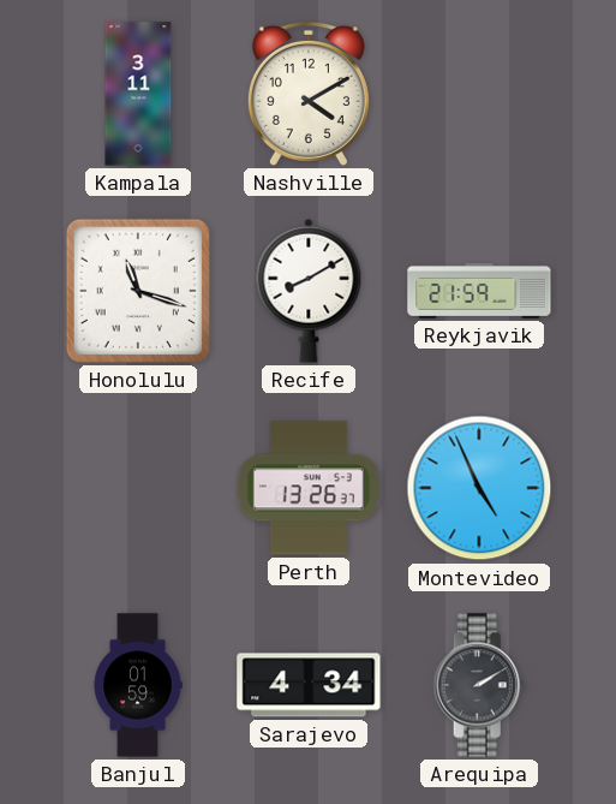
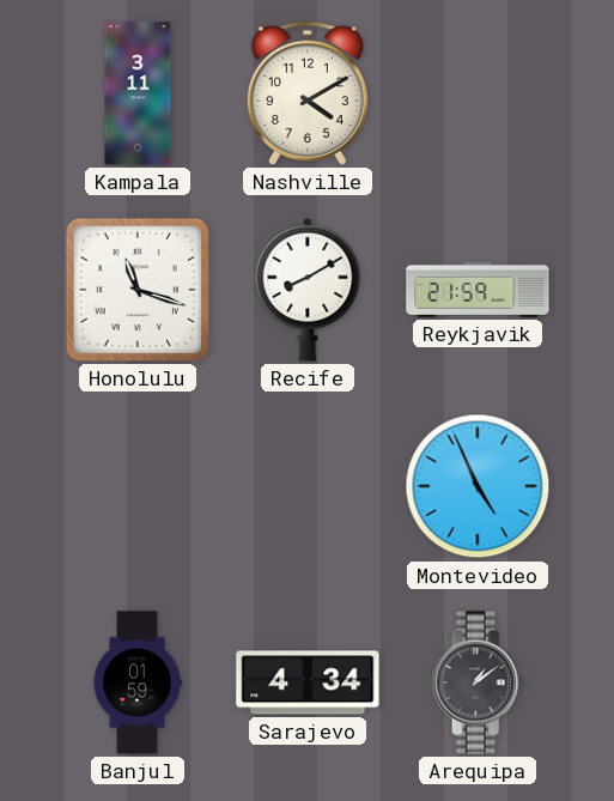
Perth: 13:26 -> none (309, 488)
Arequipa: 2:10 -> 1:09 (478, 682)
